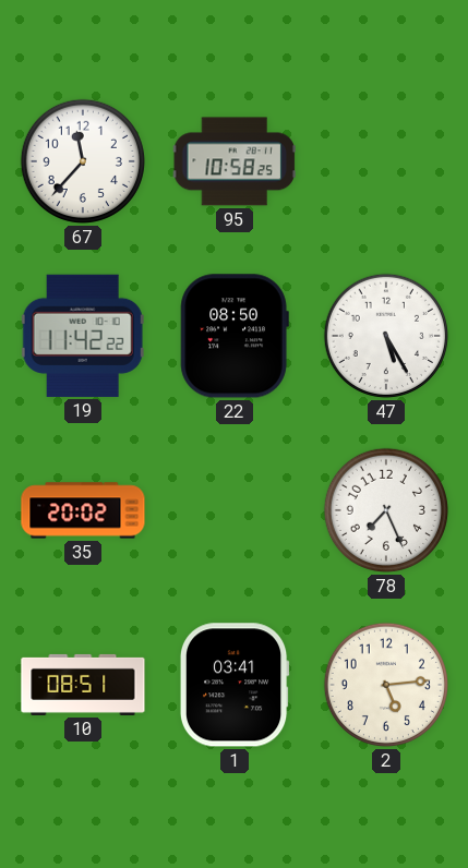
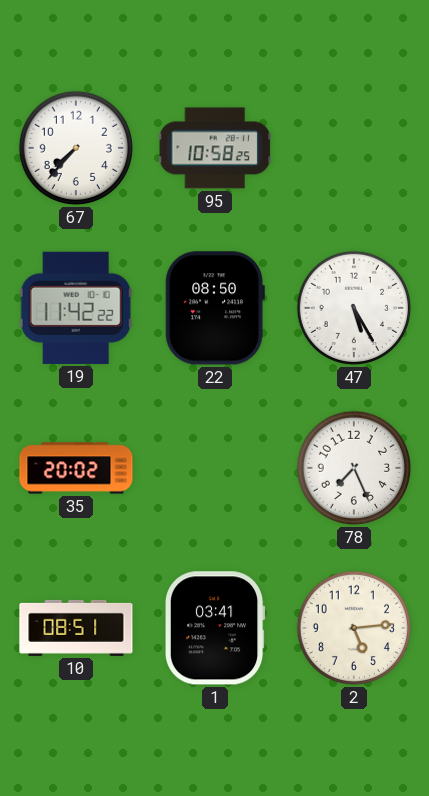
67: 11:37 -> 7:37 (76, 148)
